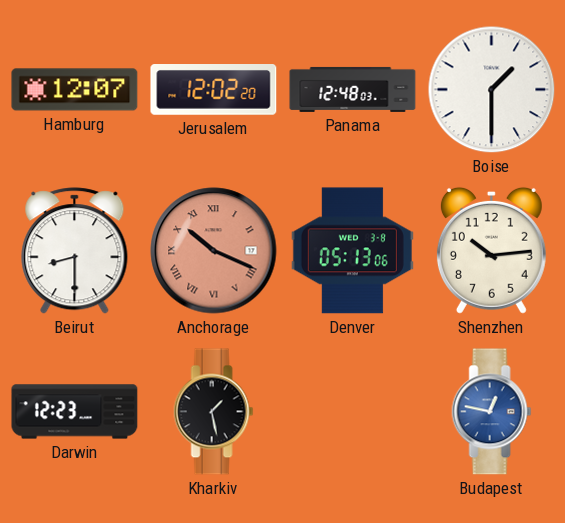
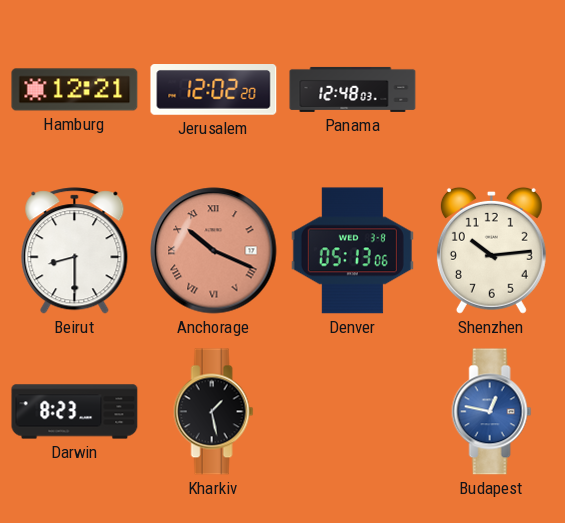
Hamburg: 12:07 -> 12:21 (75, 90)
Boise: 1:30 -> none (492, 90)
Darwin: 12:23 -> 8:23 (75, 412)
